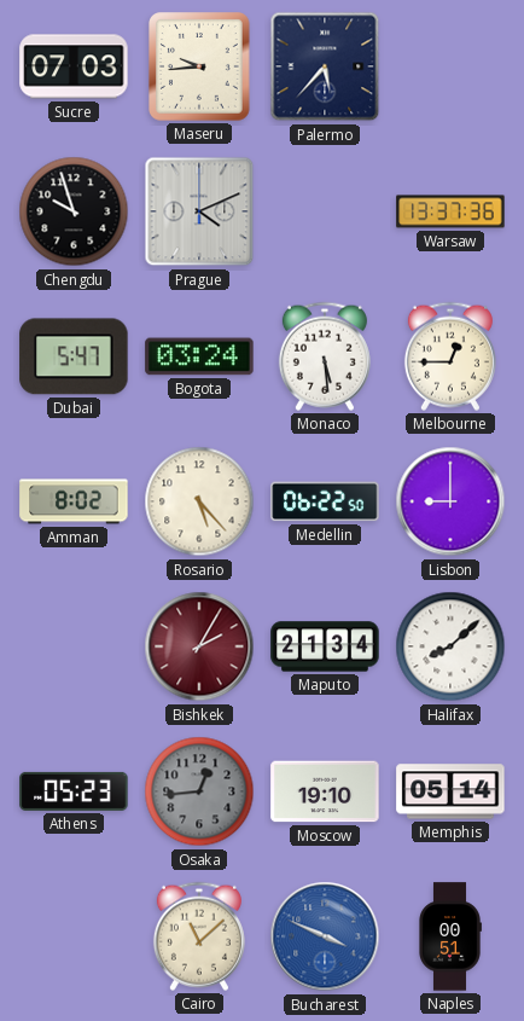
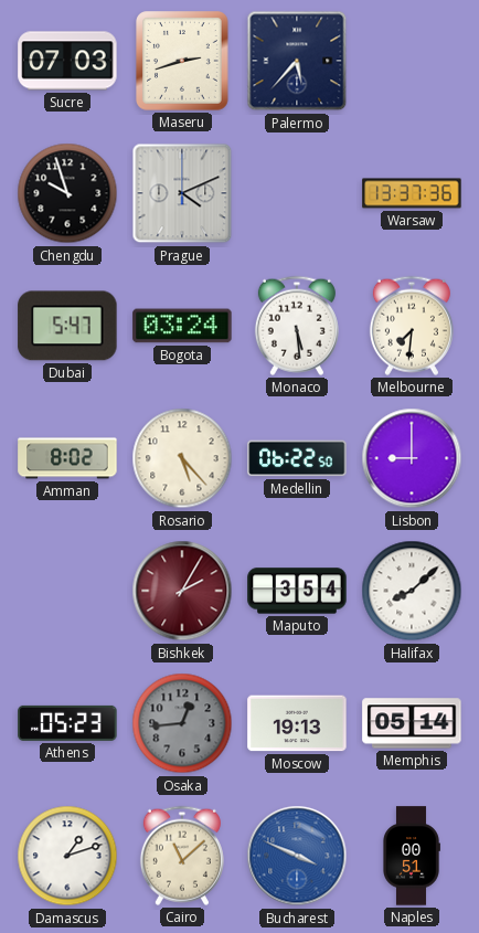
Maseru: 9:44 -> 2:42 (182, 61)
Melbourne: 12:45 -> 7:31 (412, 326)
Maputo: 21:34 -> 3:54 (297, 591)
Moscow: 19:10 -> 19:13 (297, 723)
Damascus: none -> 1:12 (67, 856)
